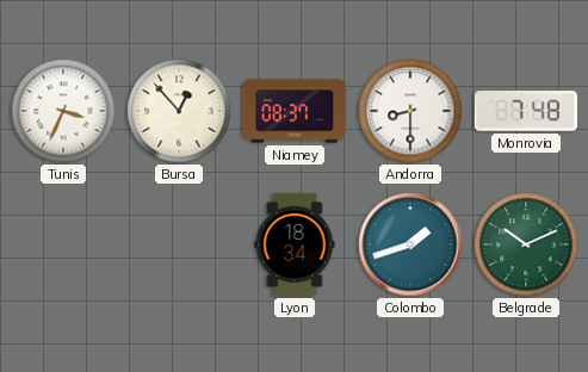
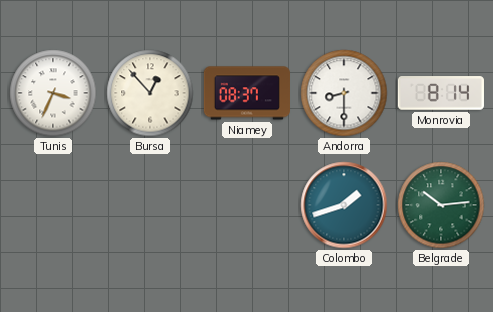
Monrovia: 7:48 -> 8:14 (441, 93)
Lyon: 18:34 -> none (295, 244)
Belgrade: 10:11 -> 10:14 (441, 205)
